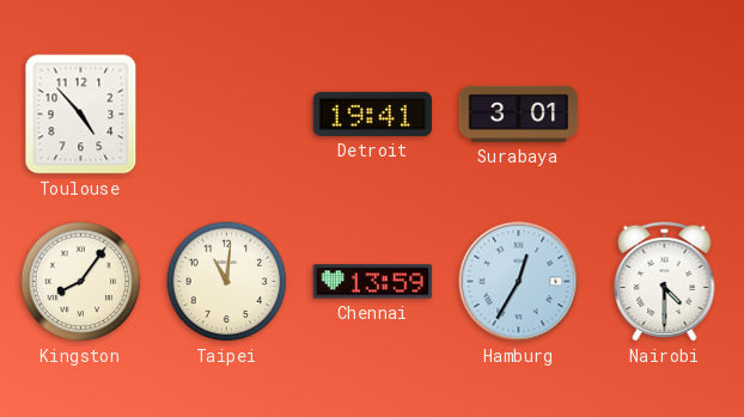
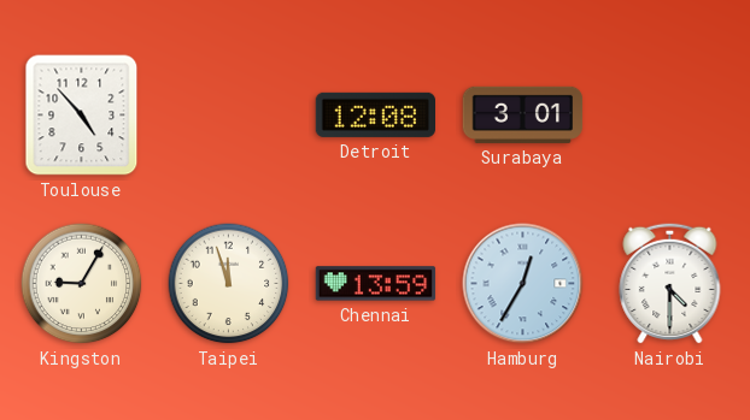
Detroit: 19:41 -> 12:08 (375, 114)
Kingston: 8:06 -> 9:05 (82, 284)
Taipei: 11:01 -> 11:57 (229, 284)
